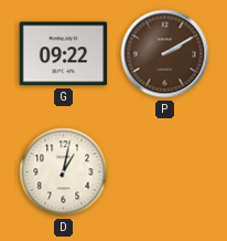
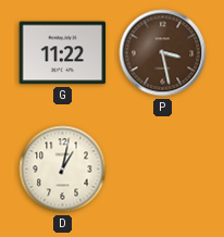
G: 09:22 -> 11:22 (63, 53)
P: 2:10 -> 3:28 (163, 53)
